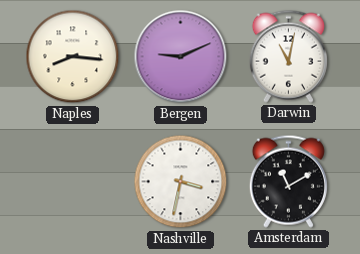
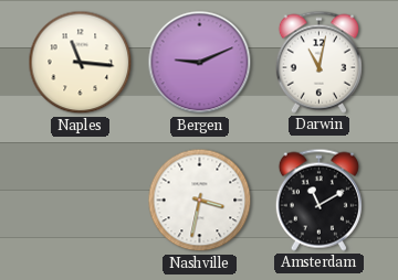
Naples: 8:16 -> 11:16 (81, 63)
